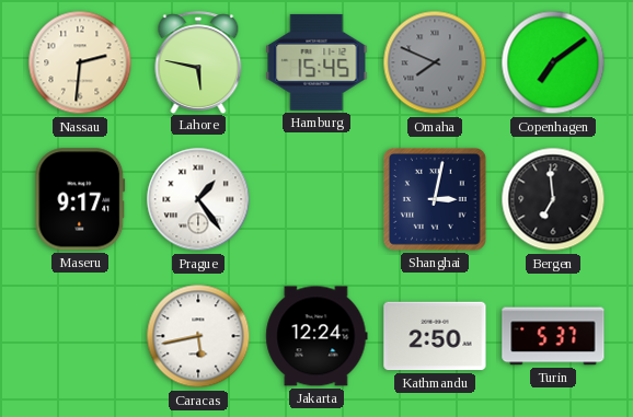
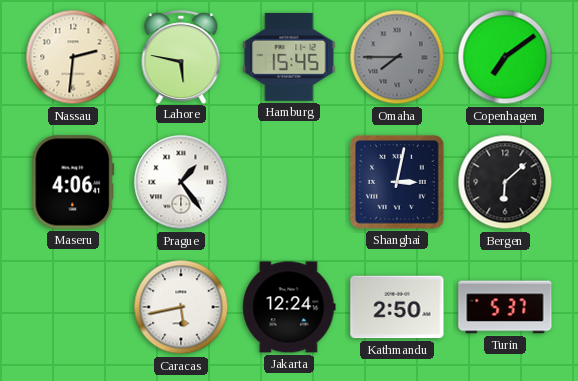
Omaha: 7:49 -> 7:45 (397, 57)
Maseru: 9:17 -> 4:06 (73, 182)
Bergen: 6:59 -> 6:08 (505, 182)
